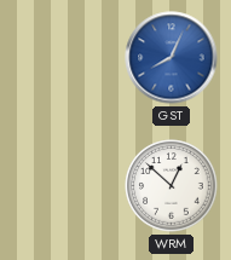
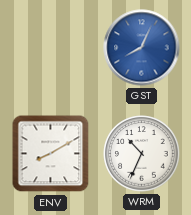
ENV: none -> 8:10 (51, 154)
WRM: 12:52 -> 10:34 (142, 154)
